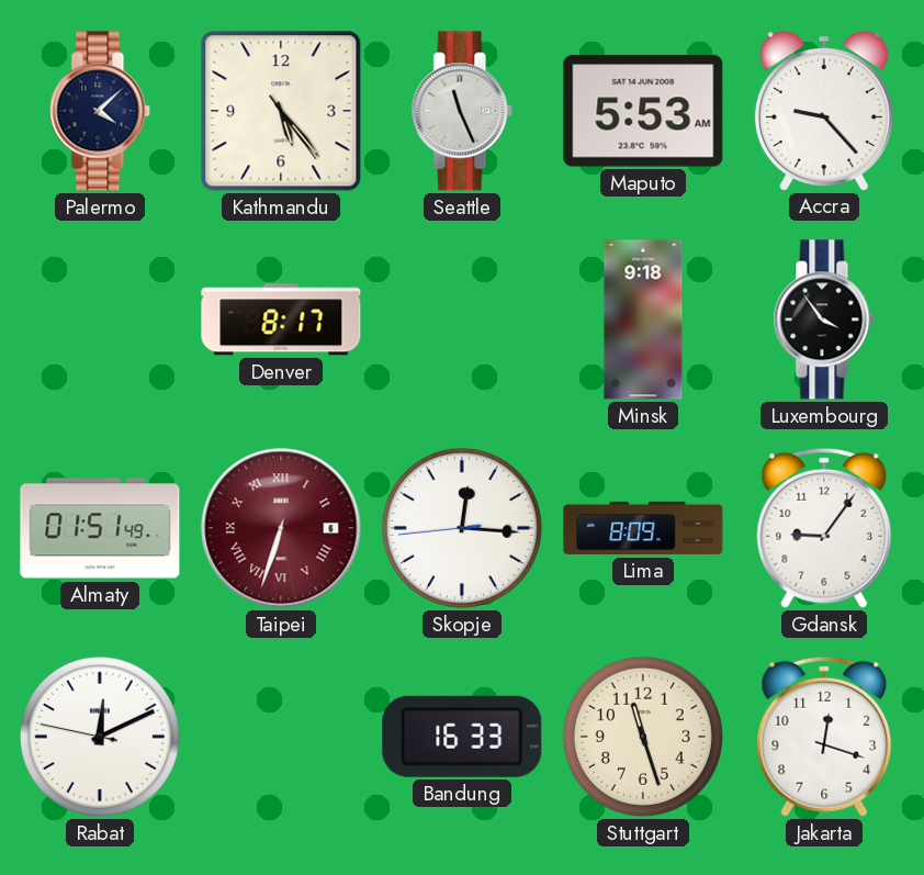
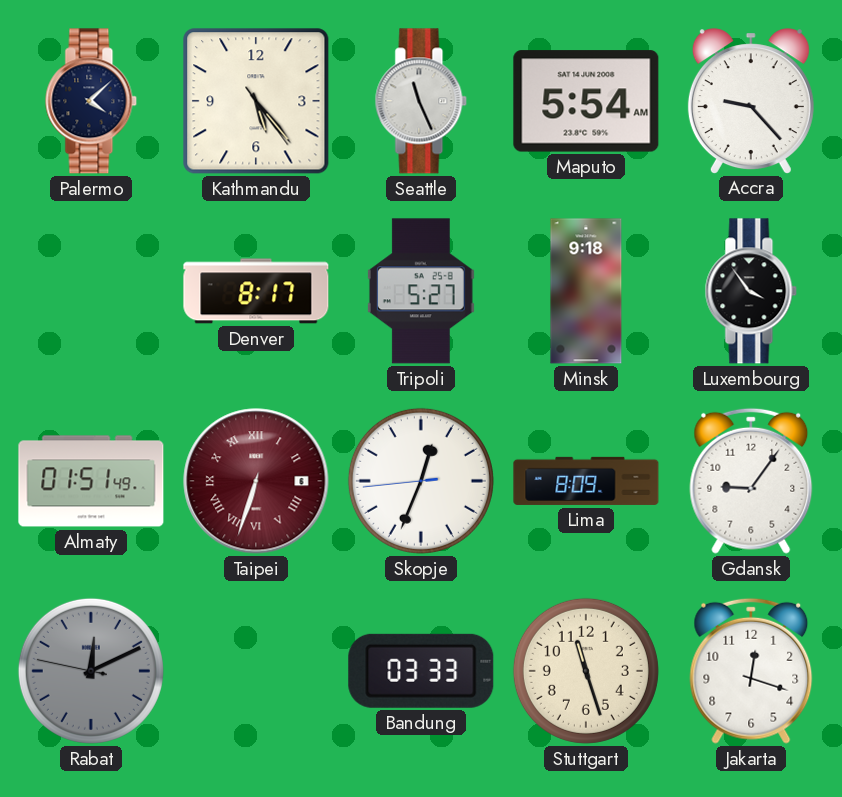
Maputo: 5:53 -> 5:54 (586, 101)
Tripoli: none -> 5:27 (421, 291)
Skopje: 12:15 -> 12:33 (421, 481)
Rabat dial: white -> grey (91, 671)
Bandung: 16:33 -> 03:33 (421, 671)
